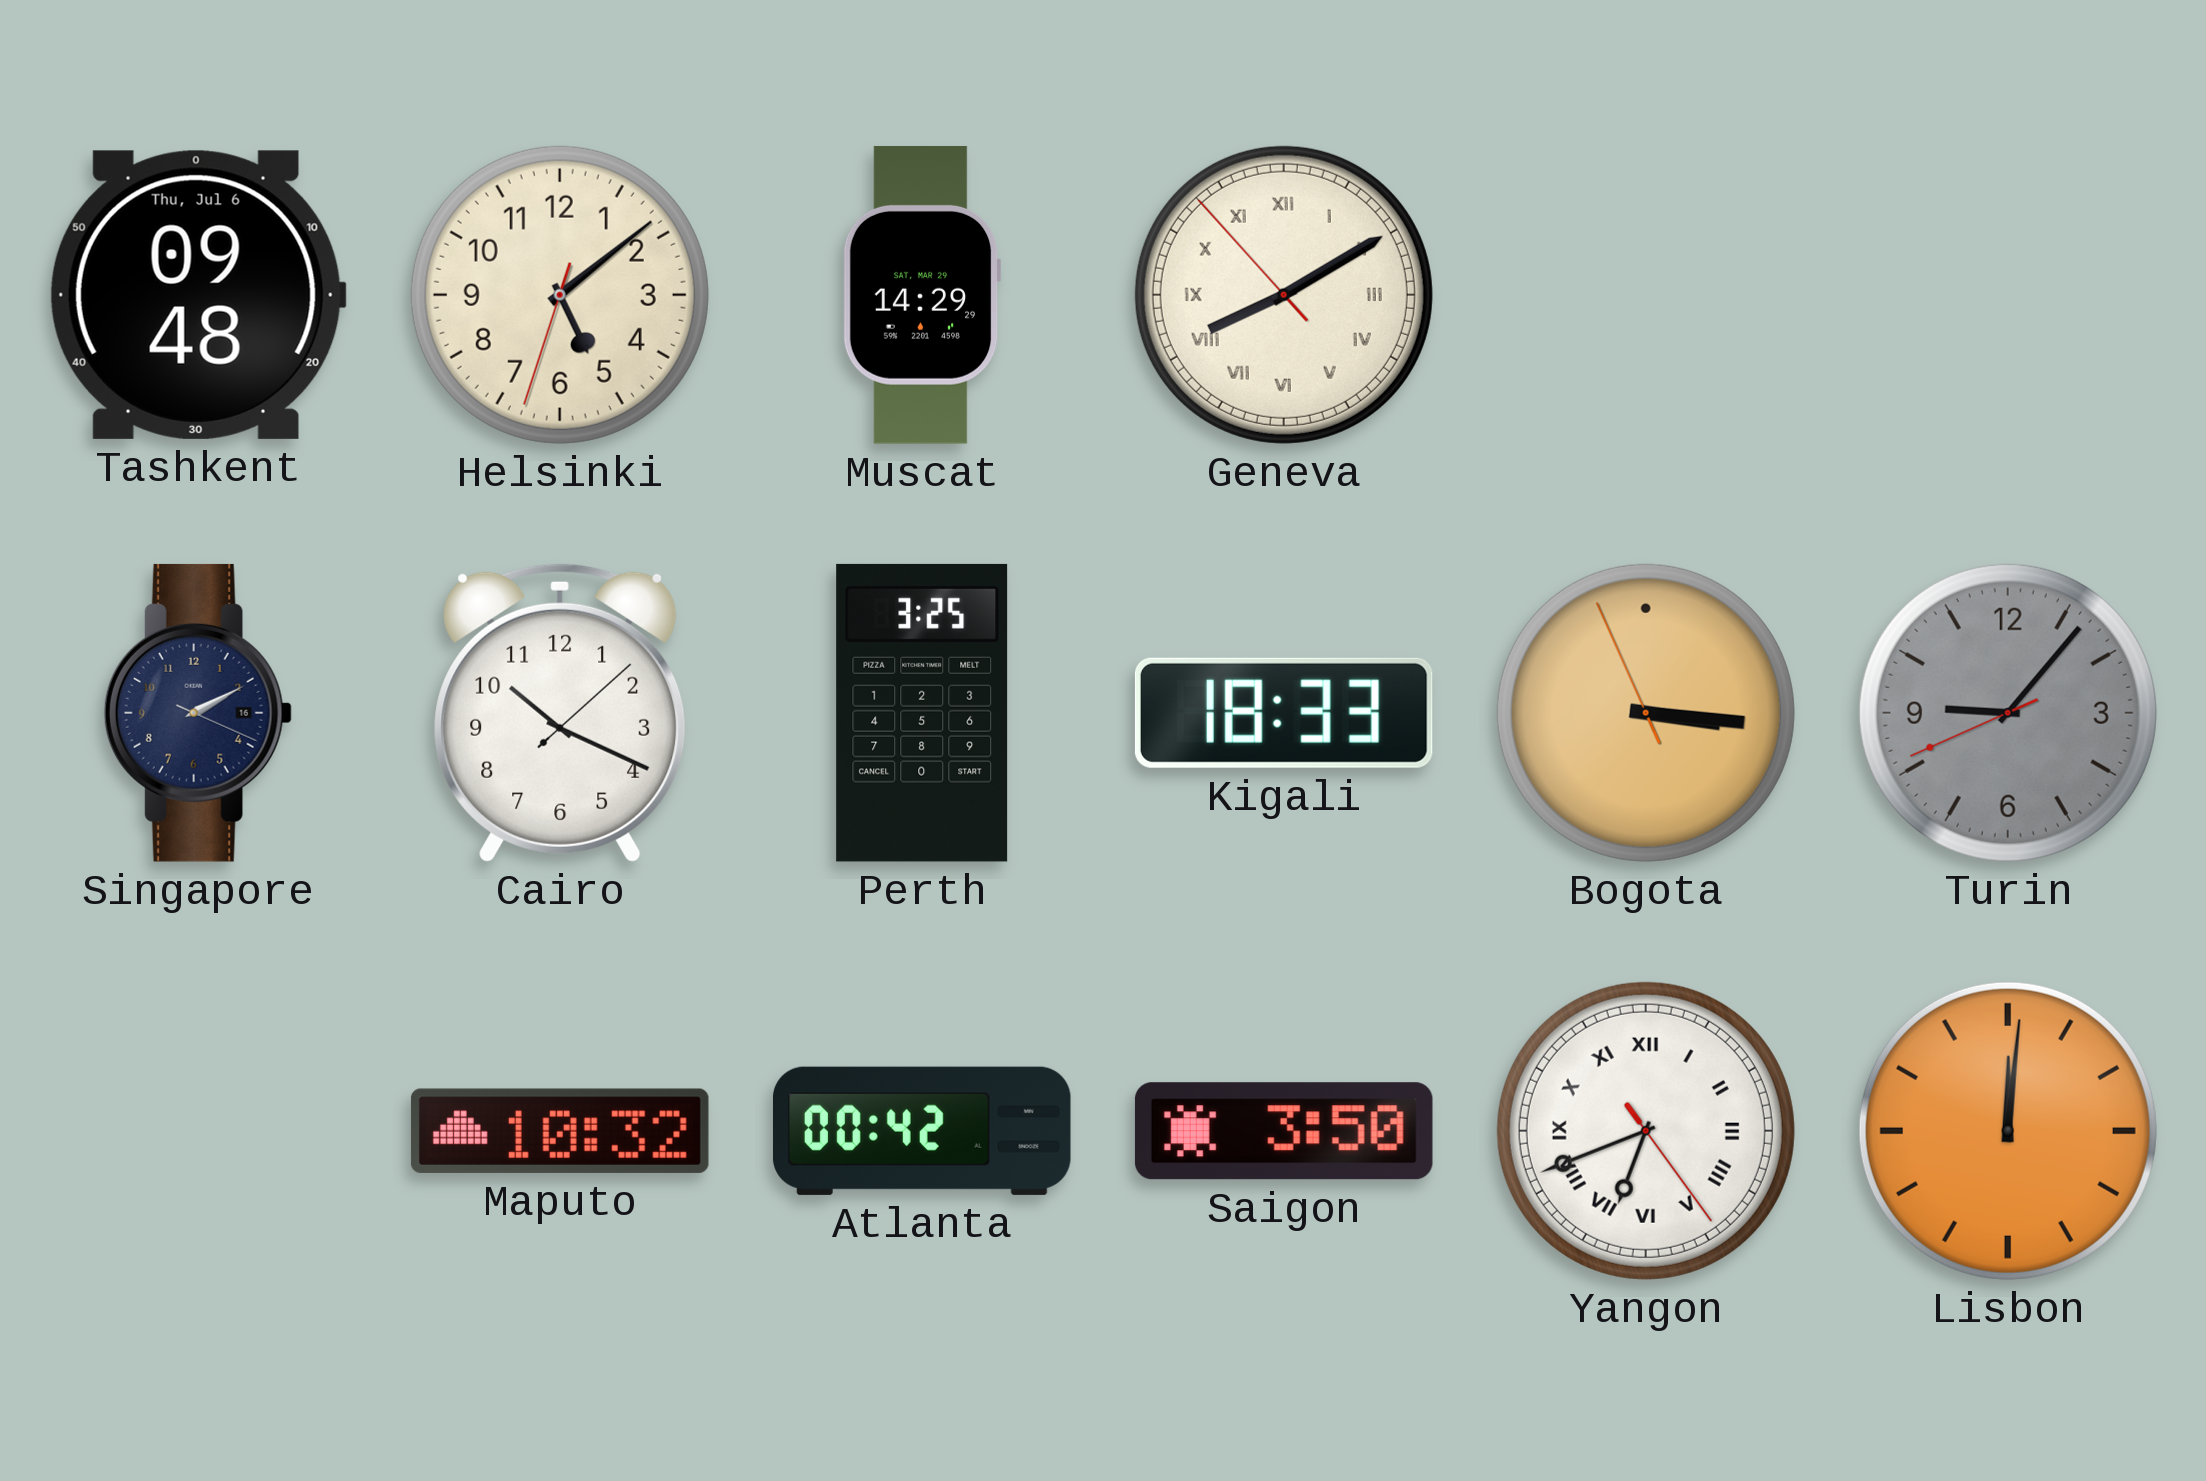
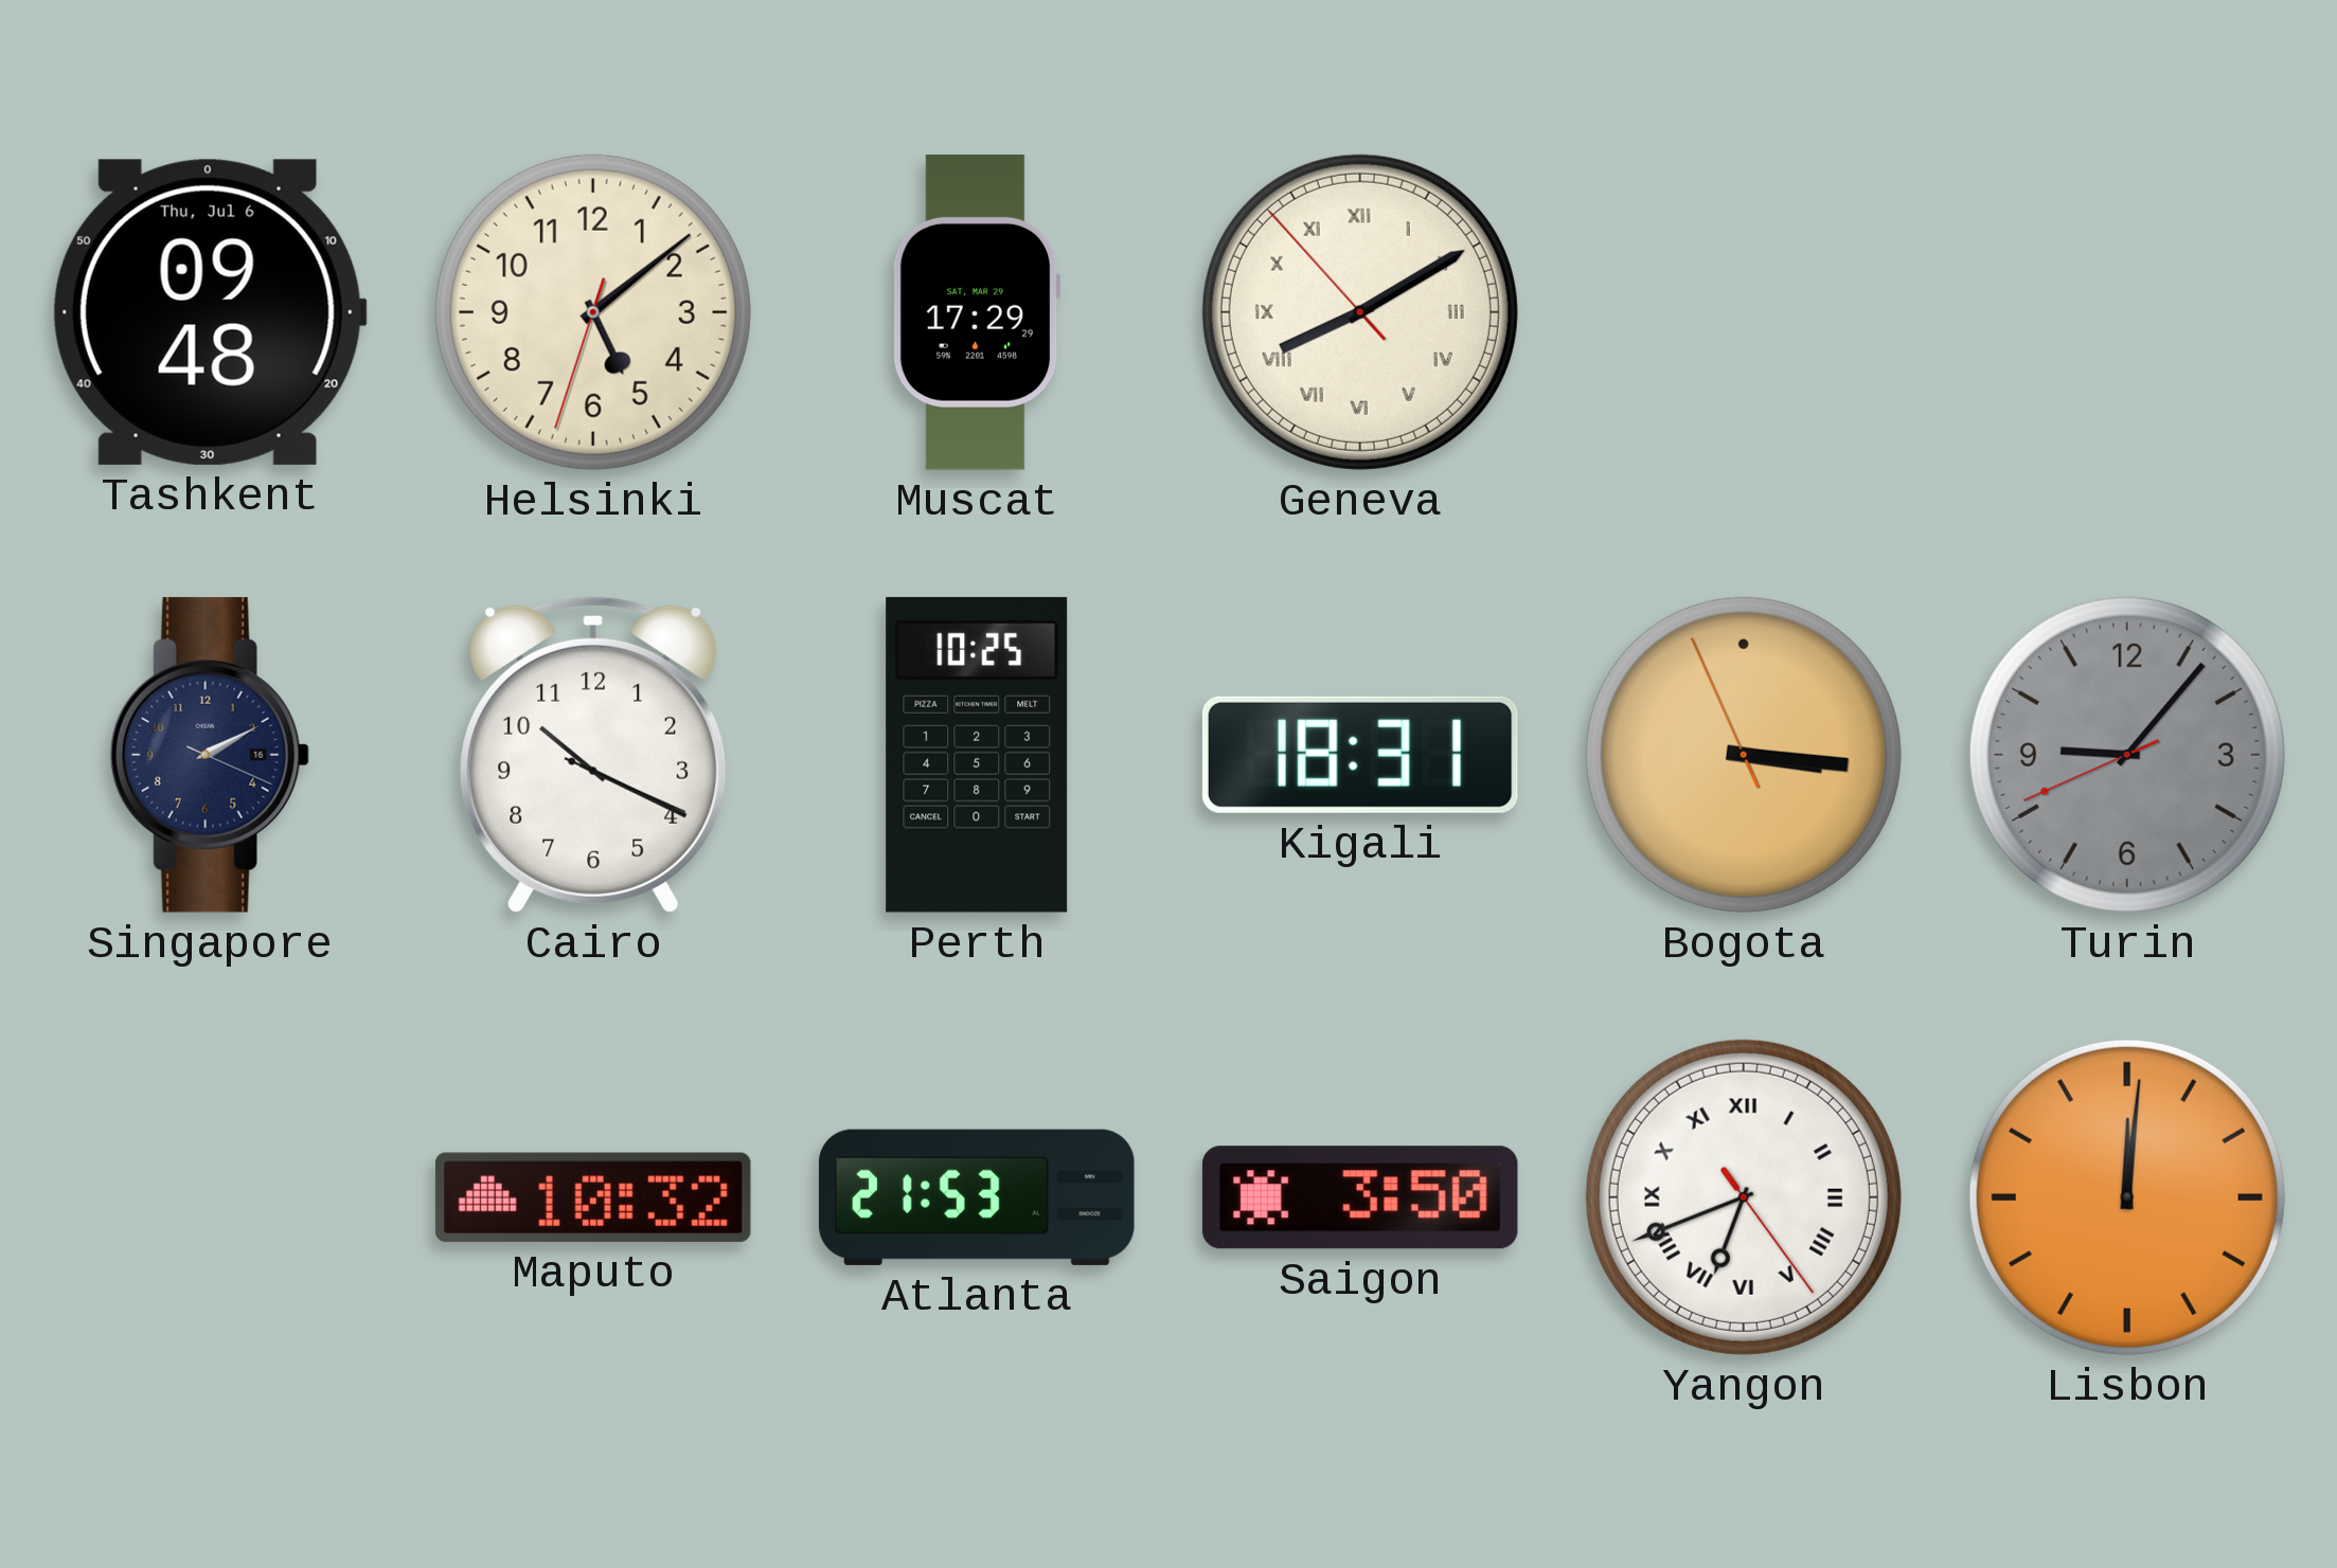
Muscat: 14:29 -> 17:29 (977, 312)
Cairo: 10:19:08 -> 10:19:19 (593, 755)
Perth: 3:25 -> 10:25 (977, 755)
Kigali: 18:33 -> 18:31 (1360, 755)
Atlanta: 00:42 -> 21:53 (977, 1197)
